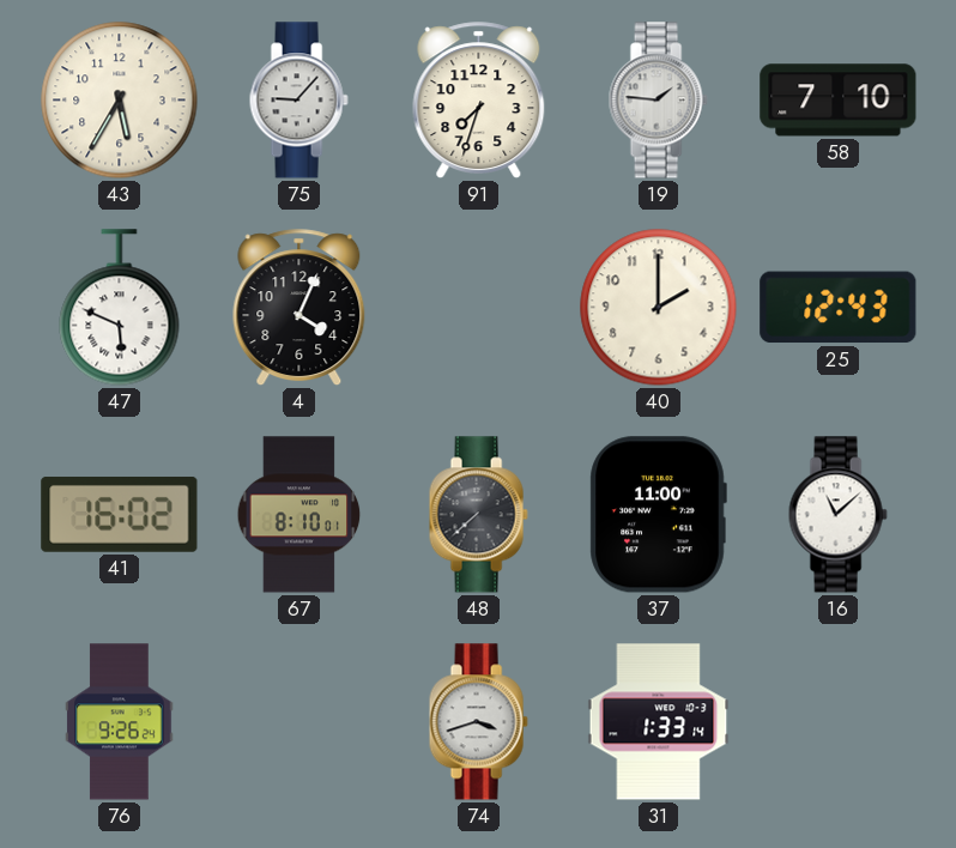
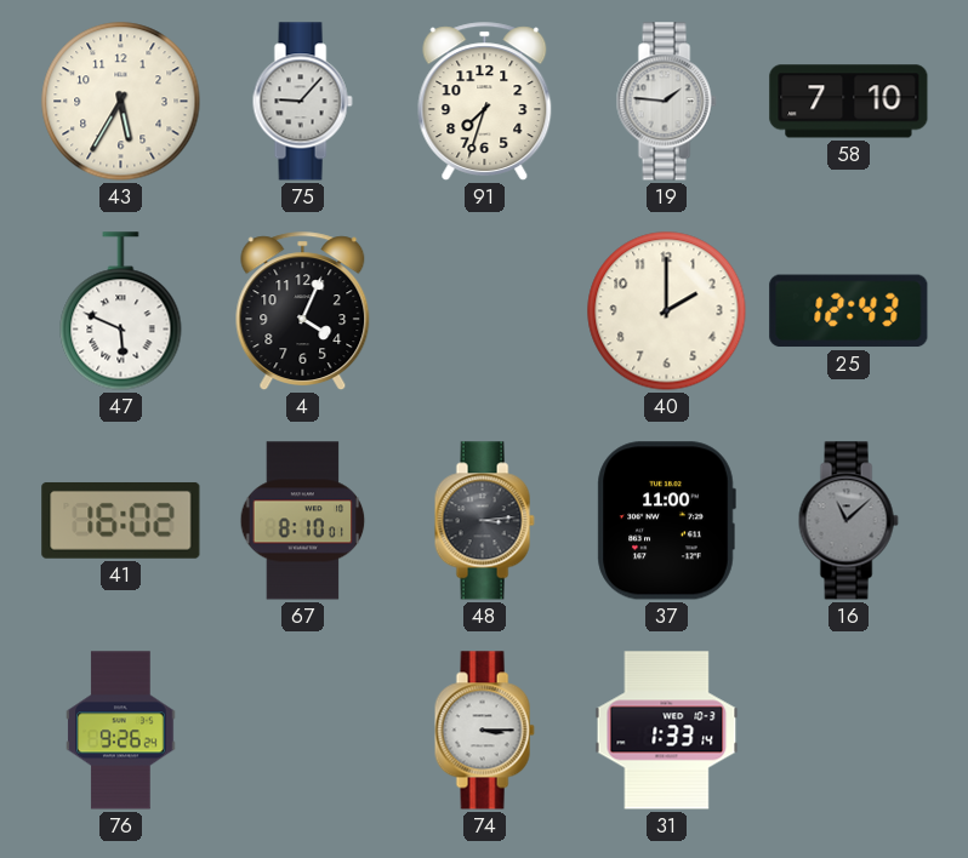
48: 7:38 -> 3:14 (484, 521)
16 dial: white -> grey (848, 521)
74: 3:42 -> 3:15 (484, 731)
